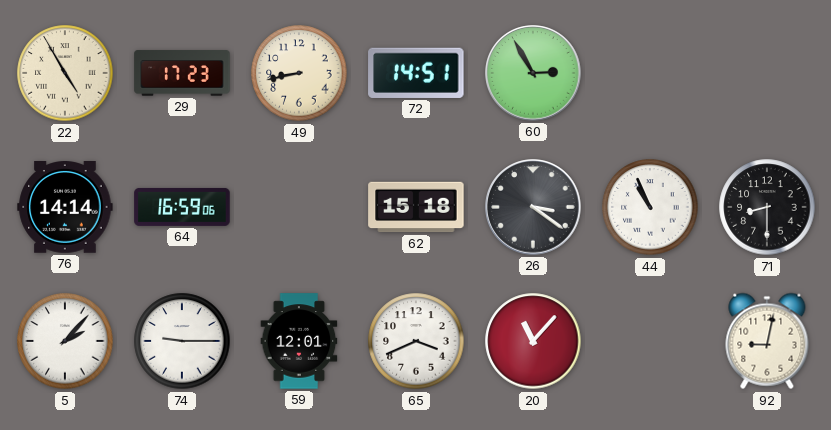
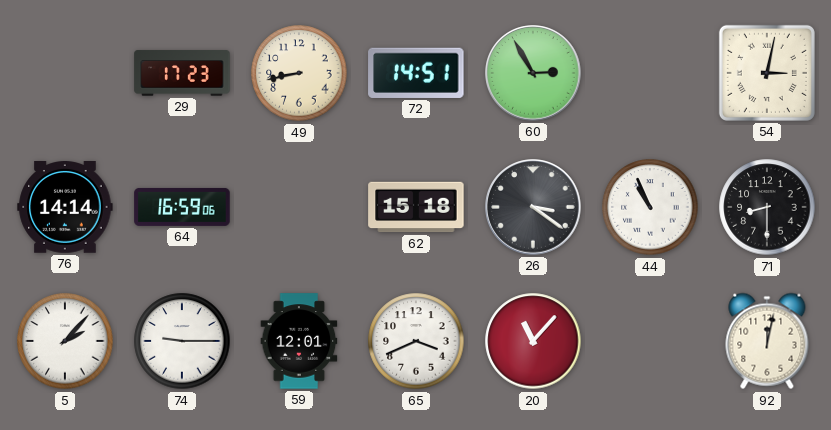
22: 4:55 -> none (65, 73)
54: none -> 3:02 (767, 73)
92: 9:02 -> 12:02 (767, 341)
